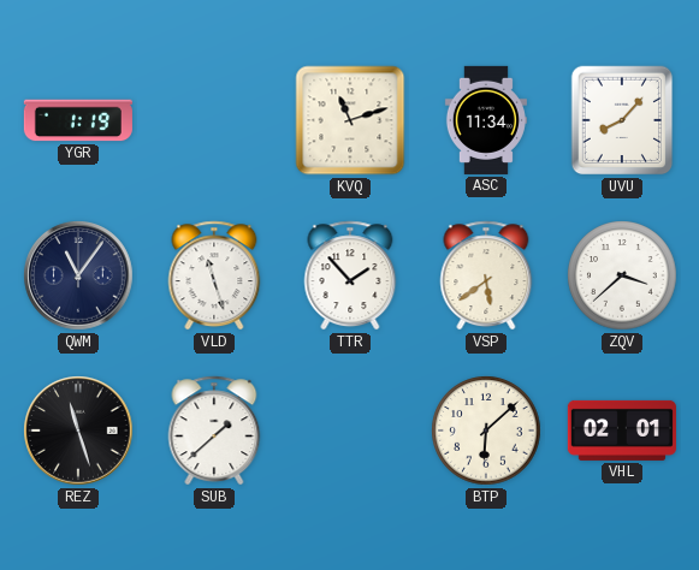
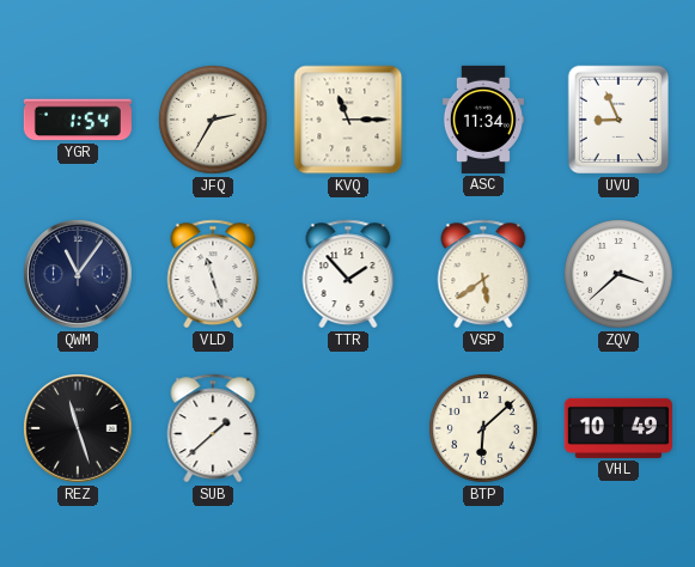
YGR: 1:19 -> 1:54 (78, 120)
JFQ: none -> 2:35 (213, 120)
KVQ: 11:12 -> 11:15 (348, 120)
UVU: 8:07 -> 8:56 (618, 120)
VHL: 02:01 -> 10:49 (618, 428)
